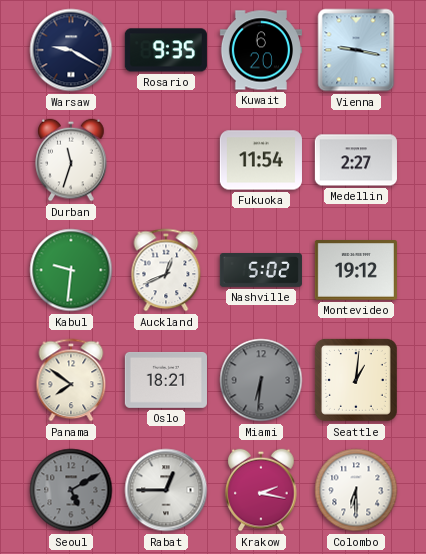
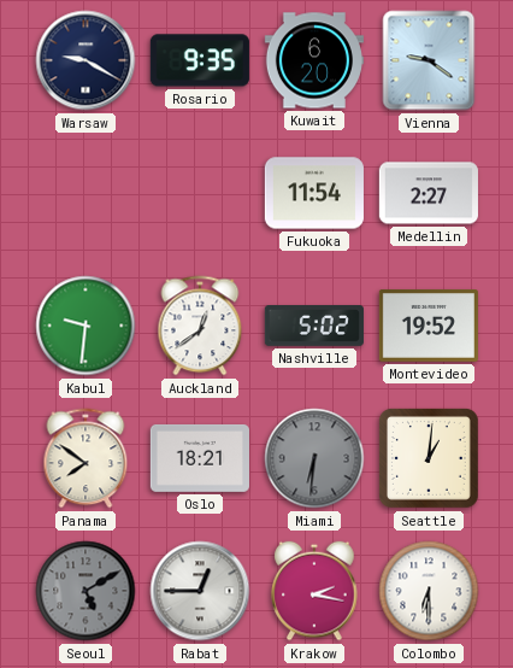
Vienna: 9:17 -> 9:21 (429, 60)
Durban: 11:33 -> none (71, 160)
Auckland: 12:41 -> 12:39 (200, 326)
Montevideo: 19:12 -> 19:52 (429, 327)
